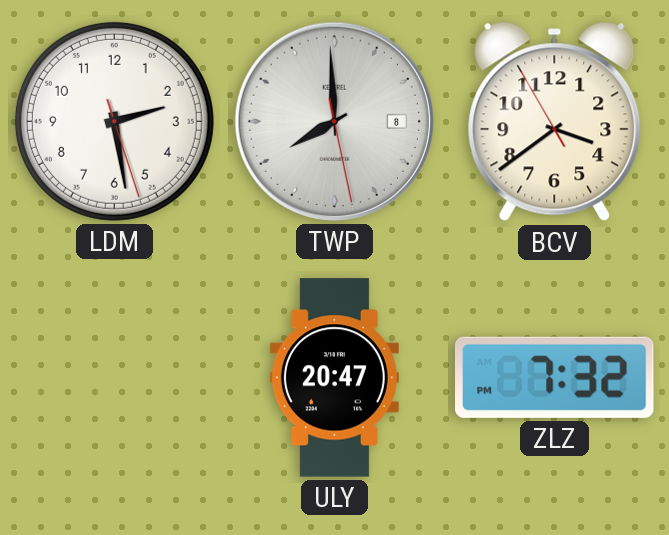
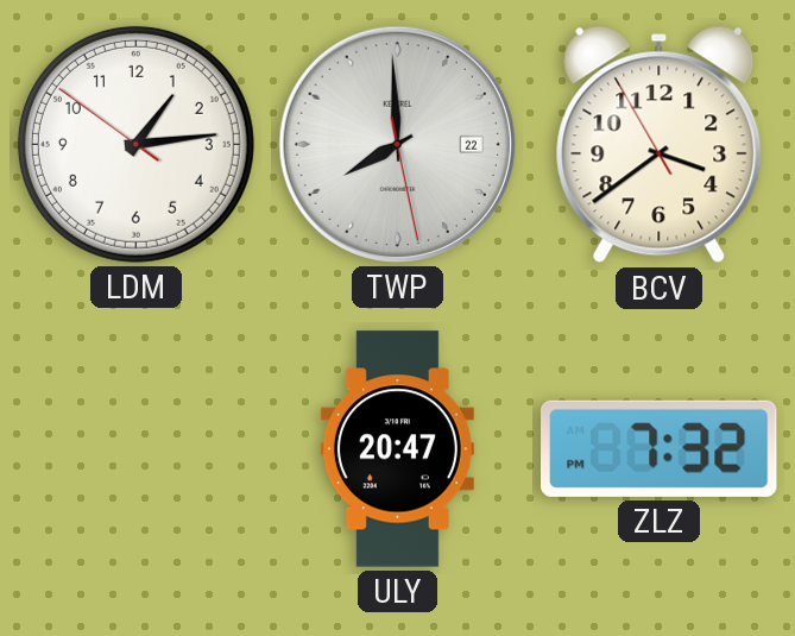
LDM: 2:28 -> 1:13 (135, 144)
TWP date: 8 -> 22 (397, 144)
